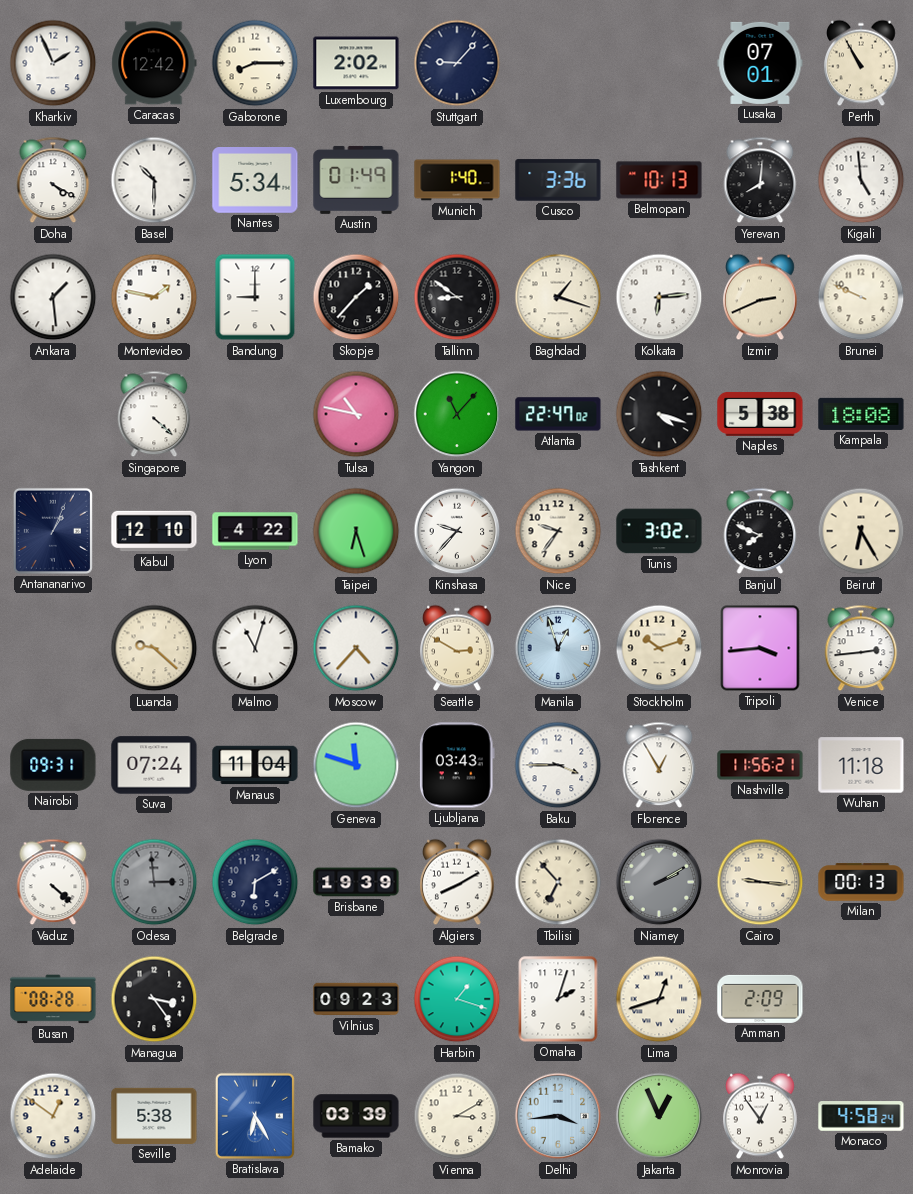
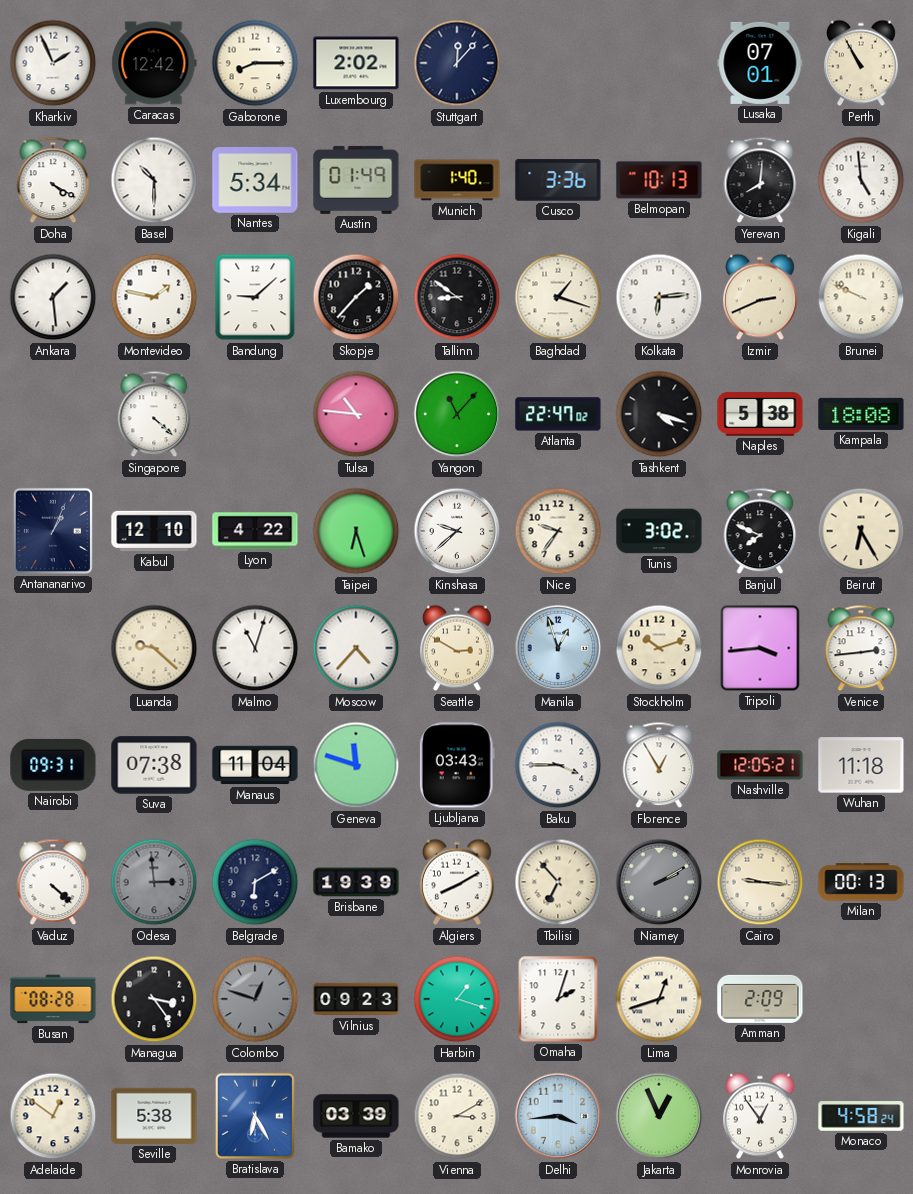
Stuttgart: 9:07 -> 12:07 (457, 63)
Bandung: 9:00 -> 9:08 (255, 297)
Tulsa: 10:47 -> 10:46 (356, 414)
Kinshasa: 9:37 -> 9:38 (457, 531)
Suva: 07:24 -> 07:38 (154, 765)
Nashville: 11:56 -> 12:05 (760, 765)
Colombo: none -> 12:48 (255, 999)
